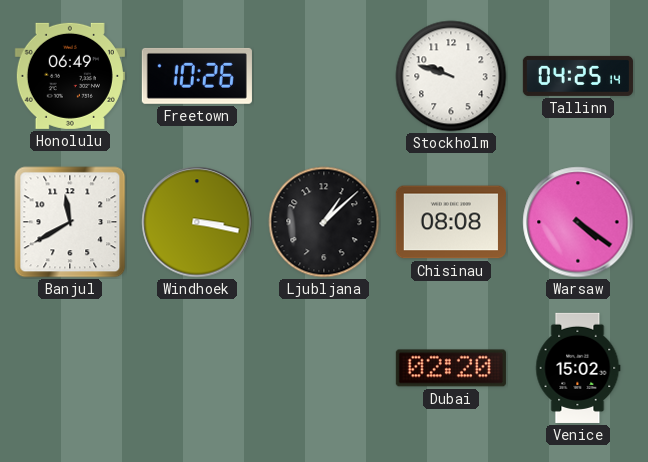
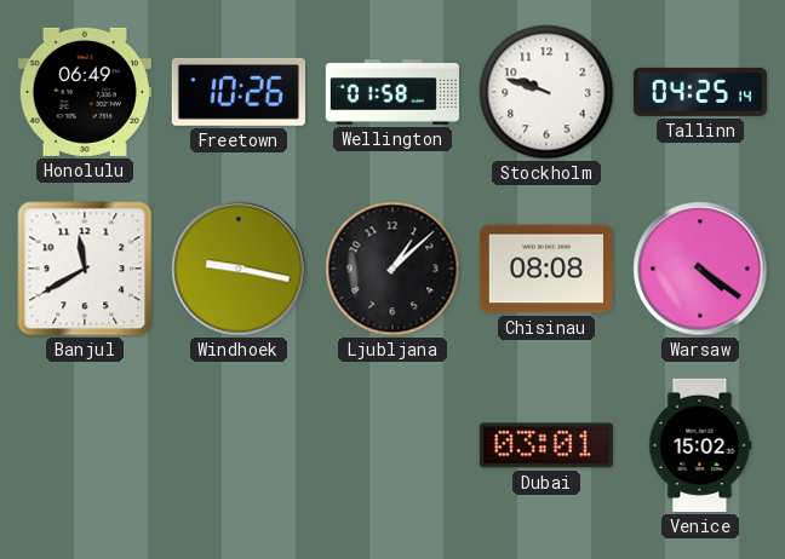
Wellington: none -> 01:58 (392, 92)
Windhoek: 3:17 -> 9:17 (239, 269)
Dubai: 02:20 -> 03:01 (546, 445)
